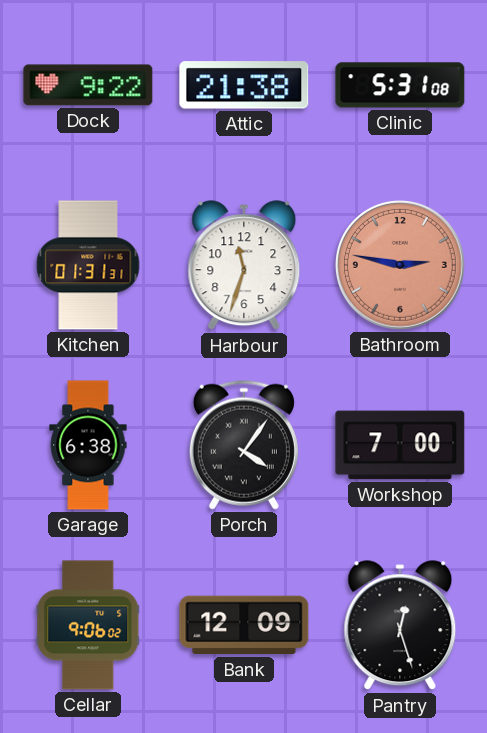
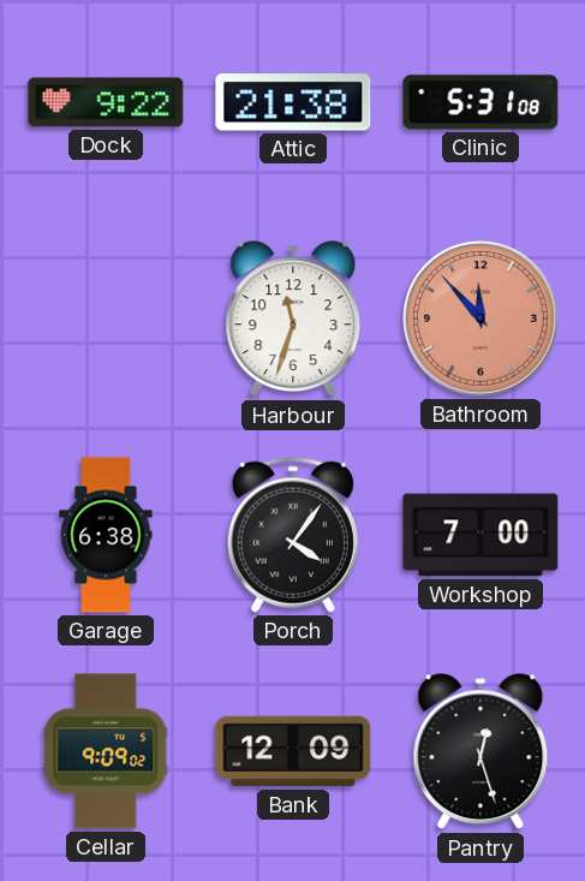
Kitchen: 01:31 -> none (88, 265)
Bathroom: 2:47 -> 11:53 (480, 319)
Cellar: 9:06 -> 9:09 (106, 751)
